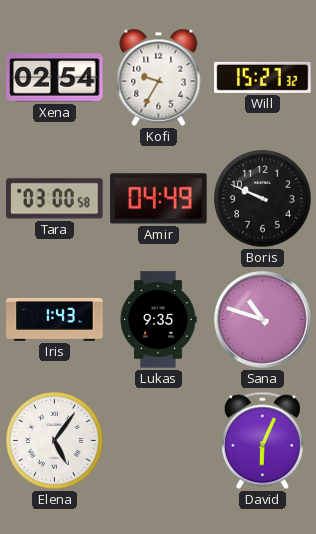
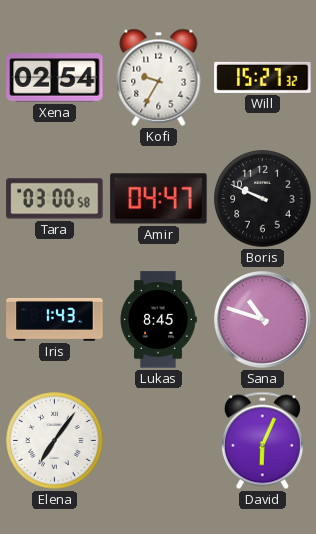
Amir: 04:49 -> 04:47 (159, 199)
Lukas: 9:35 -> 8:45 (158, 320)
Elena: 5:06 -> 7:06 (55, 441)
